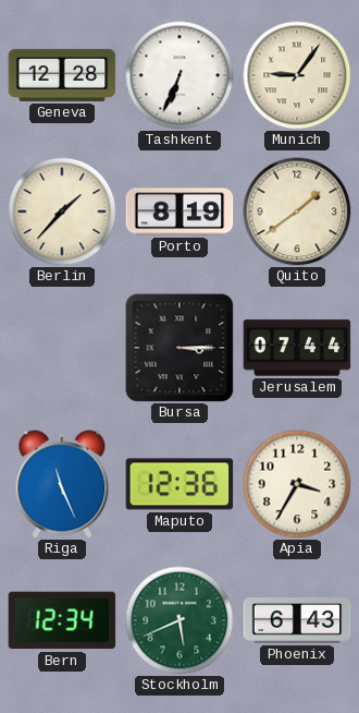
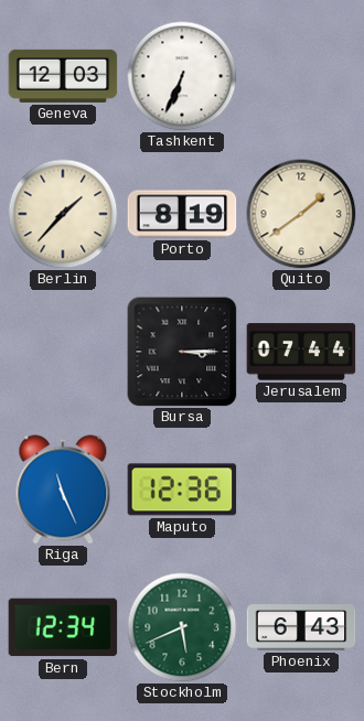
Geneva: 12:28 -> 12:03 (63, 76)
Munich: 9:06 -> none (297, 75)
Apia: 3:35 -> none (297, 484)
